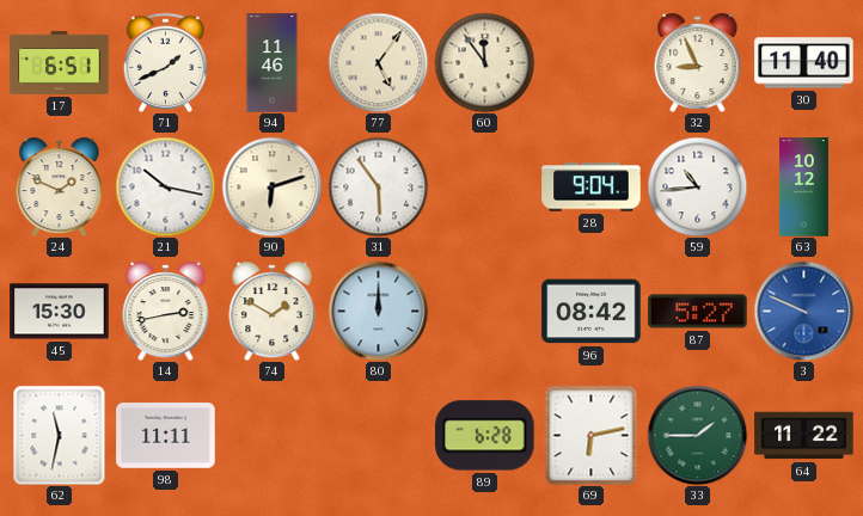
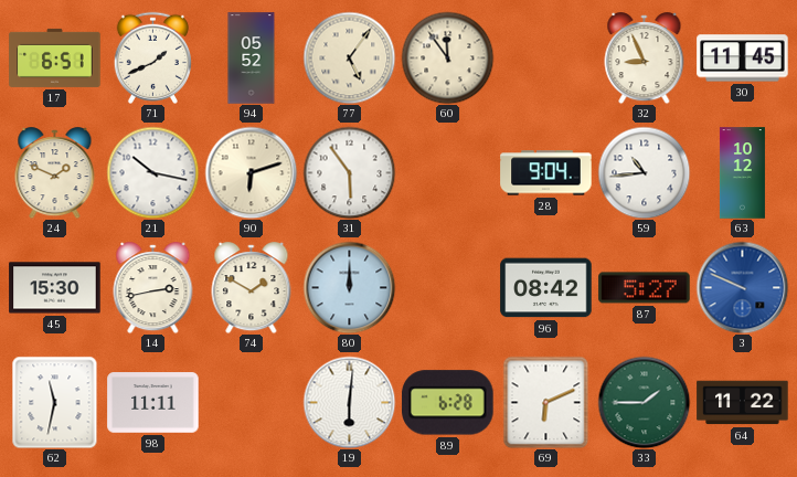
94: 11:46 -> 05:52 (252, 59)
30: 11:40 -> 11:45 (743, 59)
19: none -> 6:01 (349, 402)
69: 6:13 -> 6:11 (546, 402)
